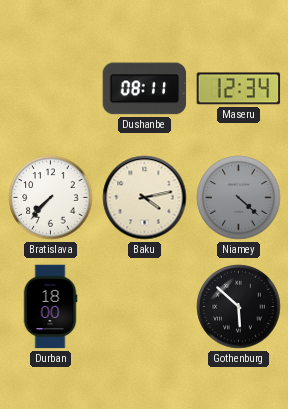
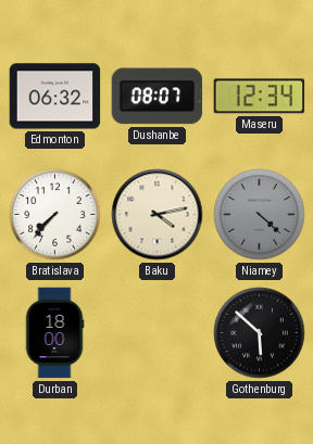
Edmonton: none -> 06:32 (55, 97)
Dushanbe: 08:11 -> 08:07 (158, 97)
